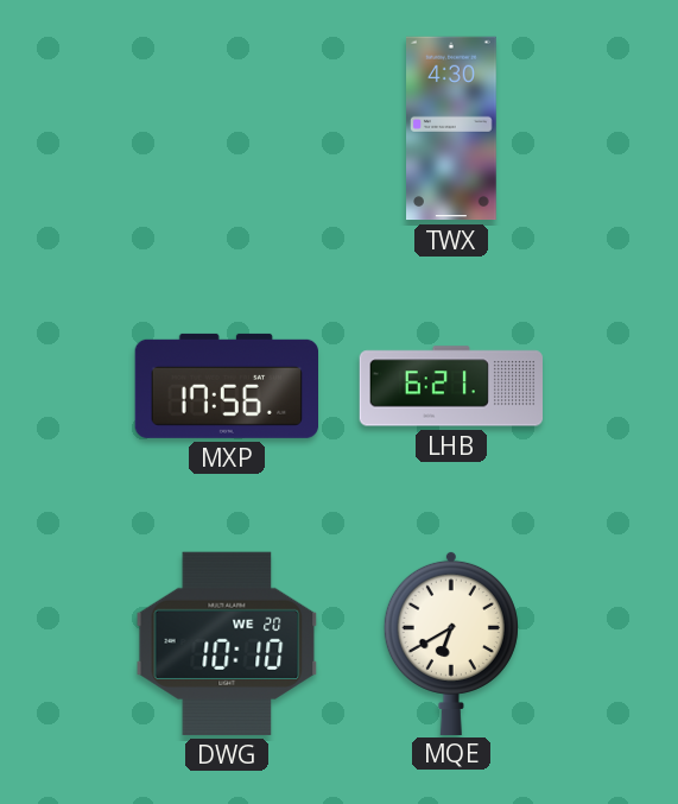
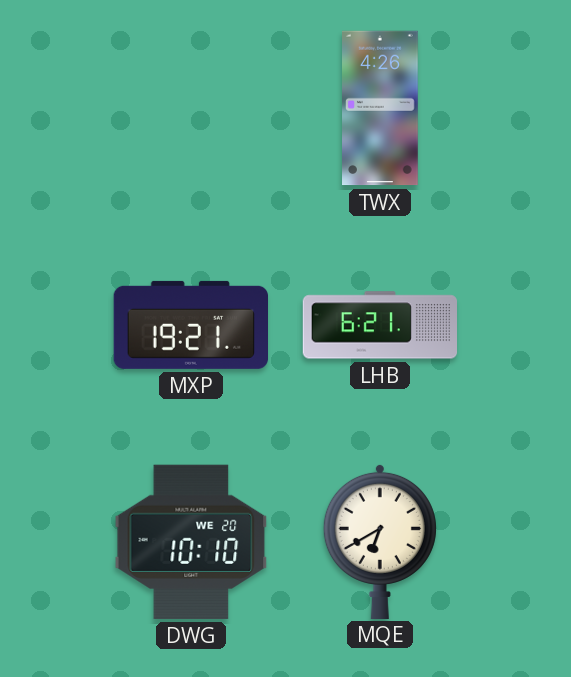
TWX: 4:30 -> 4:26 (381, 108)
MXP: 17:56 -> 19:21 (190, 325)
